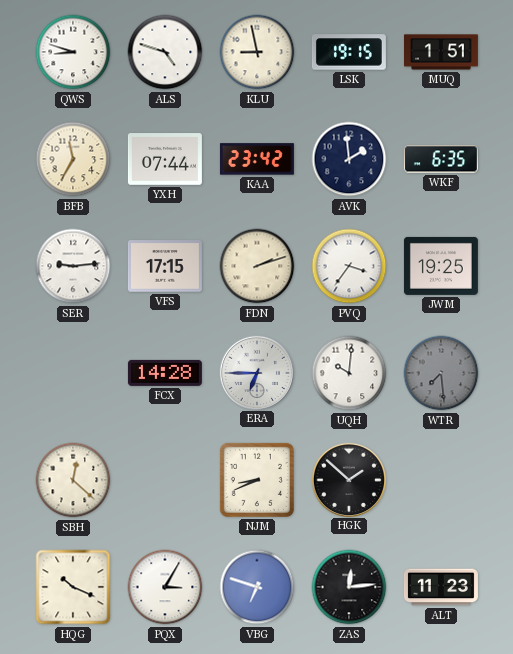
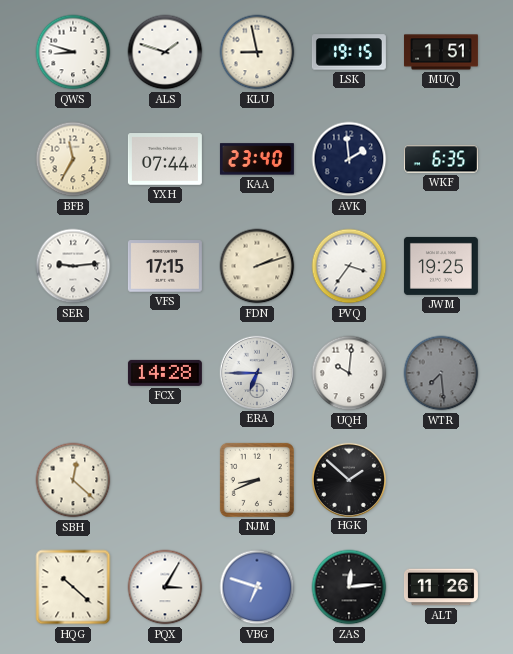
ALS: 4:48 -> 1:48 (165, 52)
KAA: 23:42 -> 23:40 (257, 159)
HQG: 10:19 -> 10:22 (73, 587)
ALT: 11:23 -> 11:26 (441, 587)
